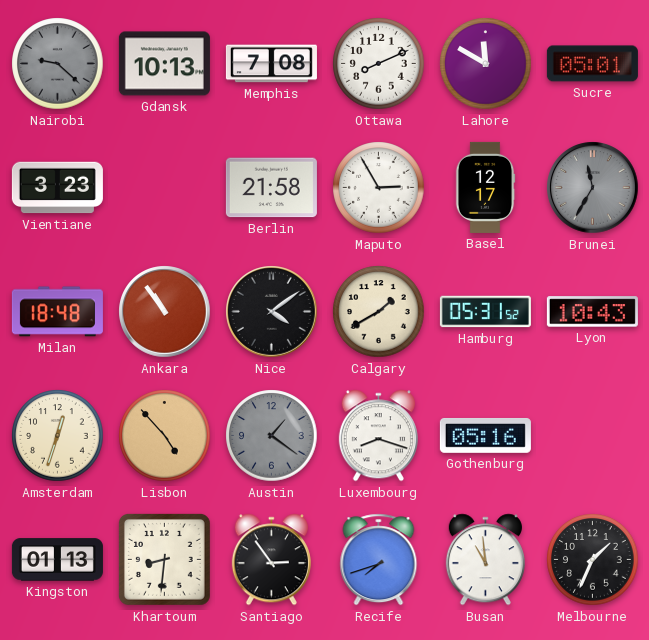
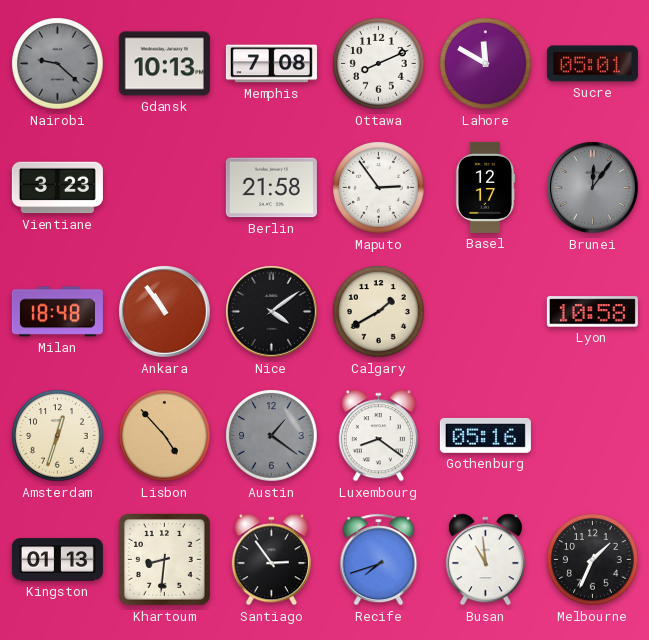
Maputo: 2:55 -> 2:54 (379, 188)
Brunei: 11:35 -> 12:06 (593, 188)
Hamburg: 05:31 -> none (485, 312)
Lyon: 10:43 -> 10:58 (592, 312)
Luxembourg: 8:18 -> 8:21 (378, 436)
